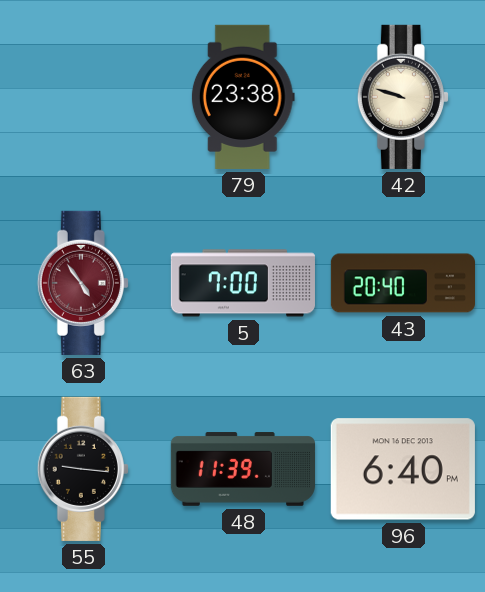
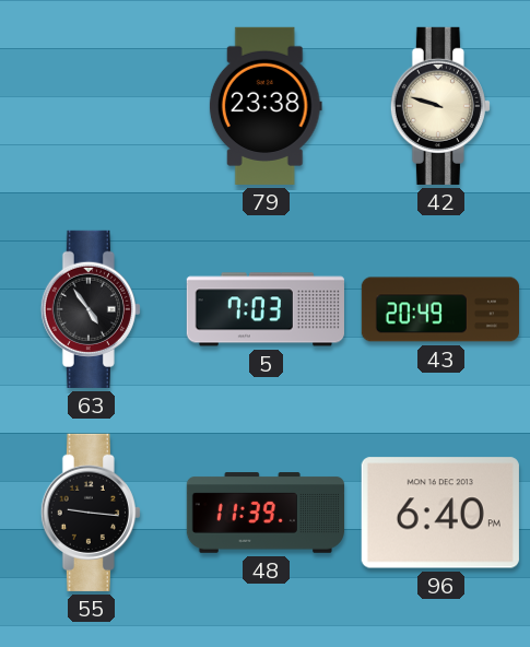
63 dial: burgundy -> black (91, 309)
5: 7:00 -> 7:03 (266, 309)
43: 20:40 -> 20:49 (439, 309)
